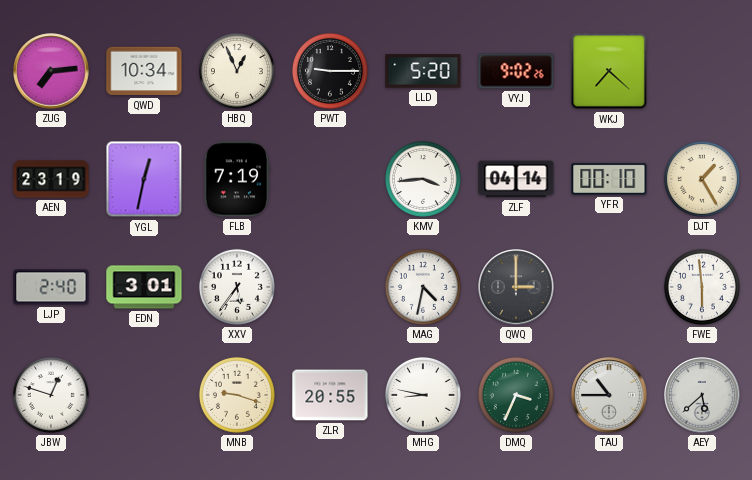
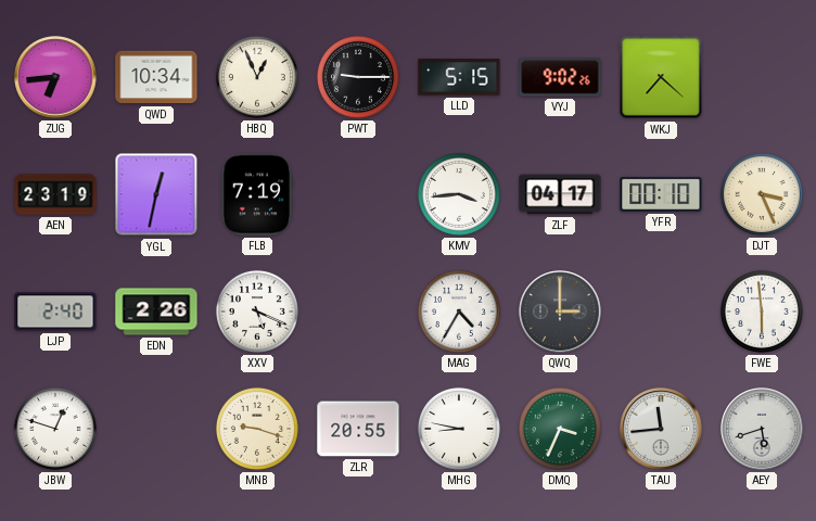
ZUG: 7:14 -> 6:44 (55, 77)
LLD: 5:20 -> 5:15 (459, 77)
ZLF: 04:14 -> 04:17 (560, 194)
DJT: 1:25 -> 3:26 (762, 194)
EDN: 3:01 -> 2:26 (156, 312)
XXV: 5:36 -> 5:19 (257, 312)
MAG: 4:32 -> 4:35 (459, 312)
TAU: 10:45 -> 11:44 (661, 429)
AEY: 5:38 -> 5:42 (762, 429)
